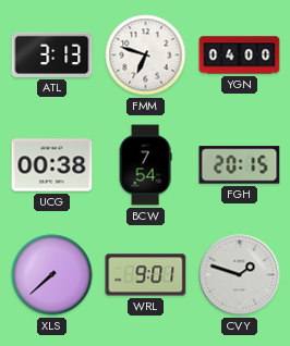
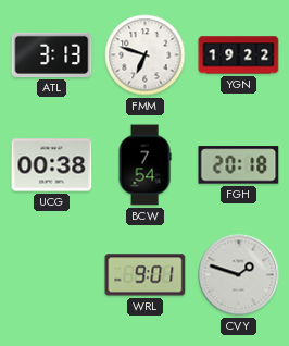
YGN: 04:00 -> 19:22 (239, 55)
FGH: 20:15 -> 20:18 (239, 165)
XLS: 7:38 -> none (52, 275)
